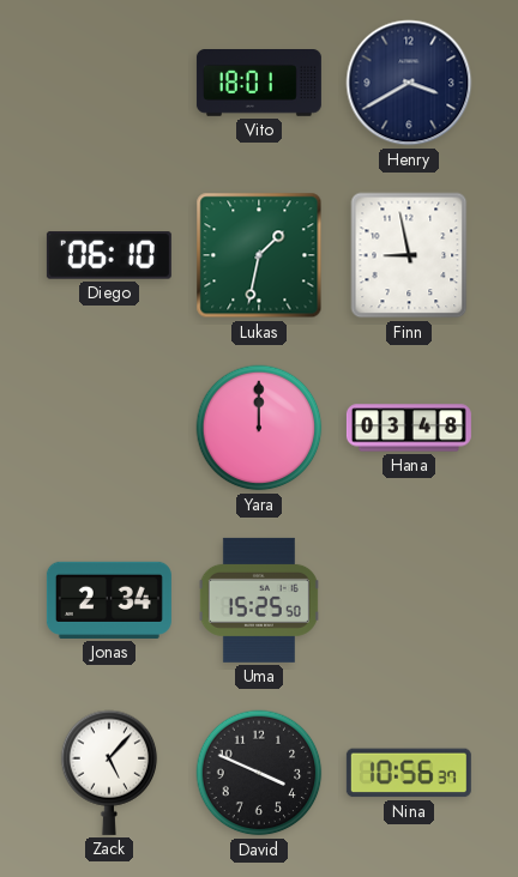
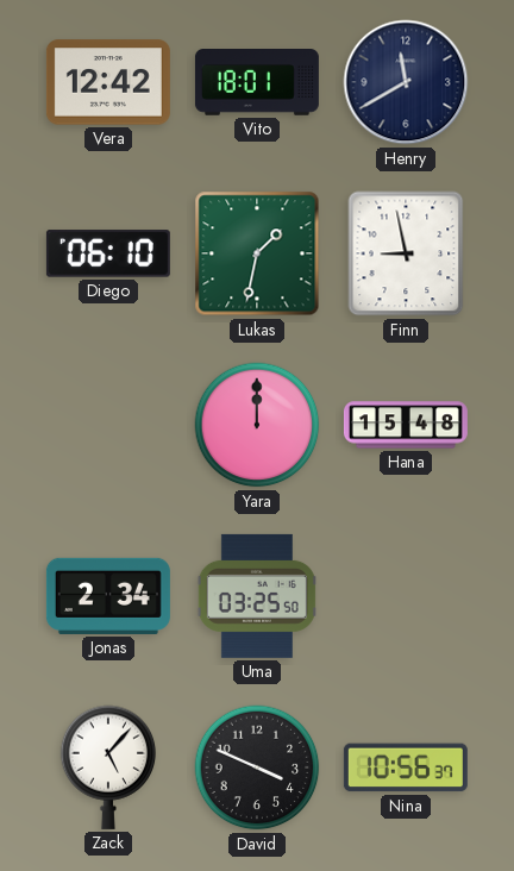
Vera: none -> 12:42 (108, 82)
Henry: 3:40 -> 11:40 (406, 82)
Hana: 03:48 -> 15:48 (406, 425)
Uma: 15:25 -> 03:25 (257, 596)
